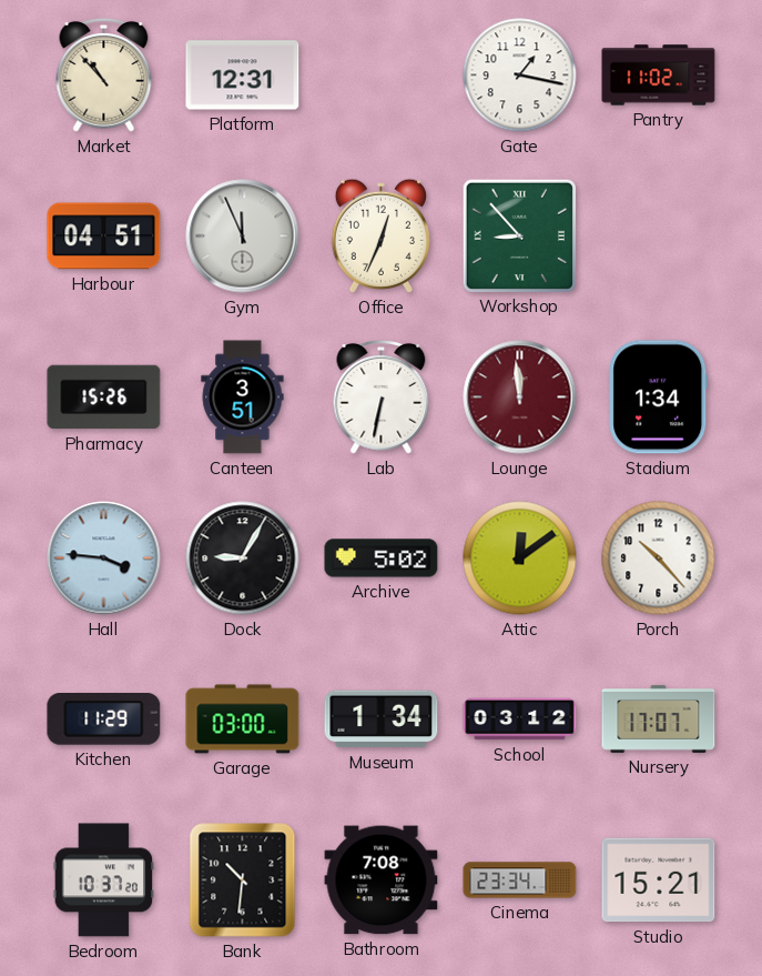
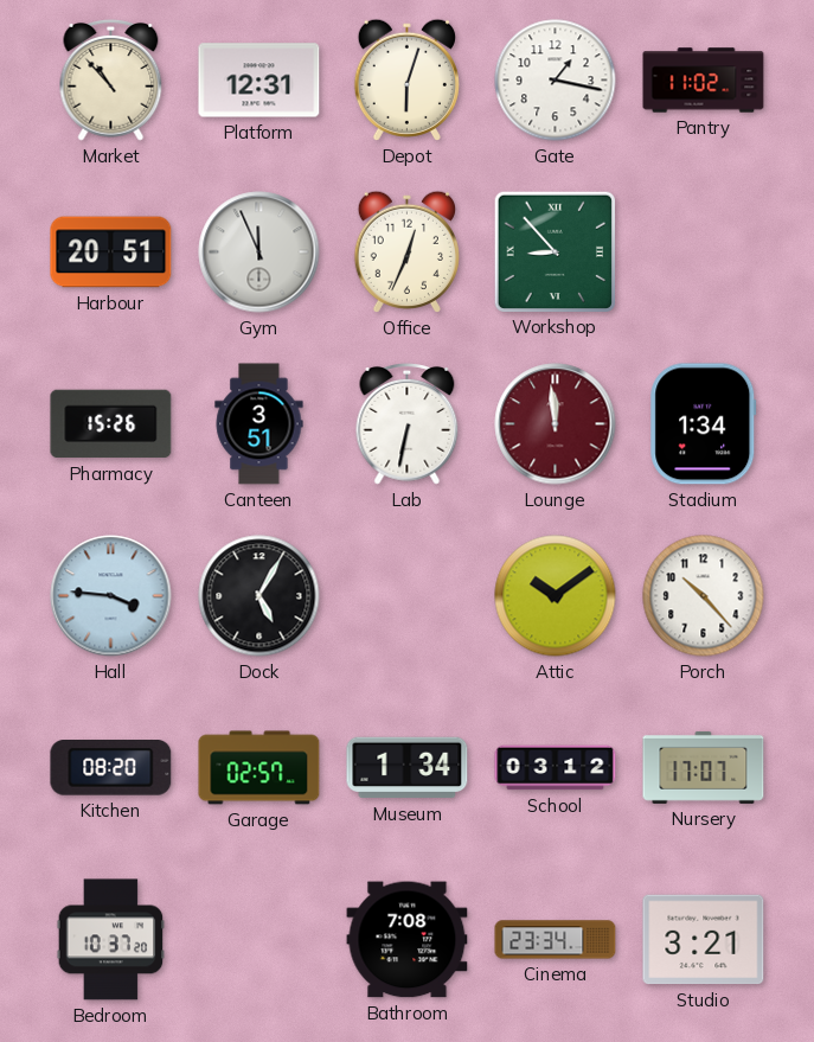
Depot: none -> 6:03 (406, 79)
Harbour: 04:51 -> 20:51 (111, 252)
Dock: 9:05 -> 5:05 (259, 596)
Archive: 5:02 -> none (382, 559)
Attic: 12:09 -> 10:09 (556, 596)
Kitchen: 11:29 -> 08:20 (111, 768)
Garage: 03:00 -> 02:57 (259, 768)
Bank: 10:31 -> none (243, 881)
Studio: 15:21 -> 3:21 (704, 940)
